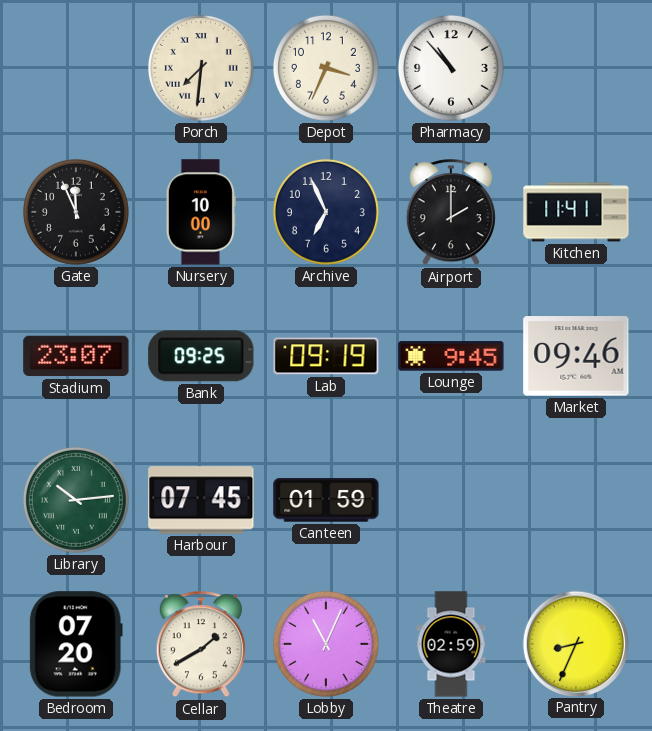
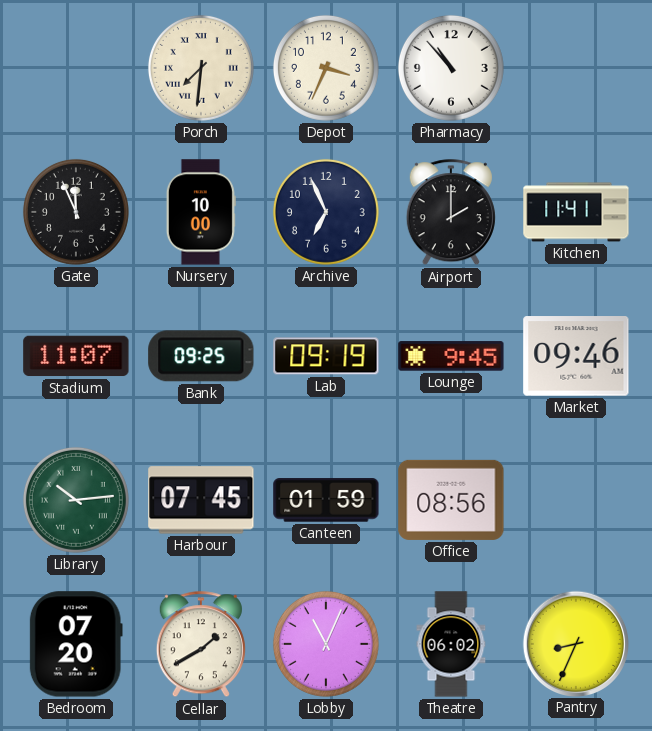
Stadium: 23:07 -> 11:07 (76, 356)
Office: none -> 08:56 (451, 500)
Theatre: 02:59 -> 06:02 (451, 644)
